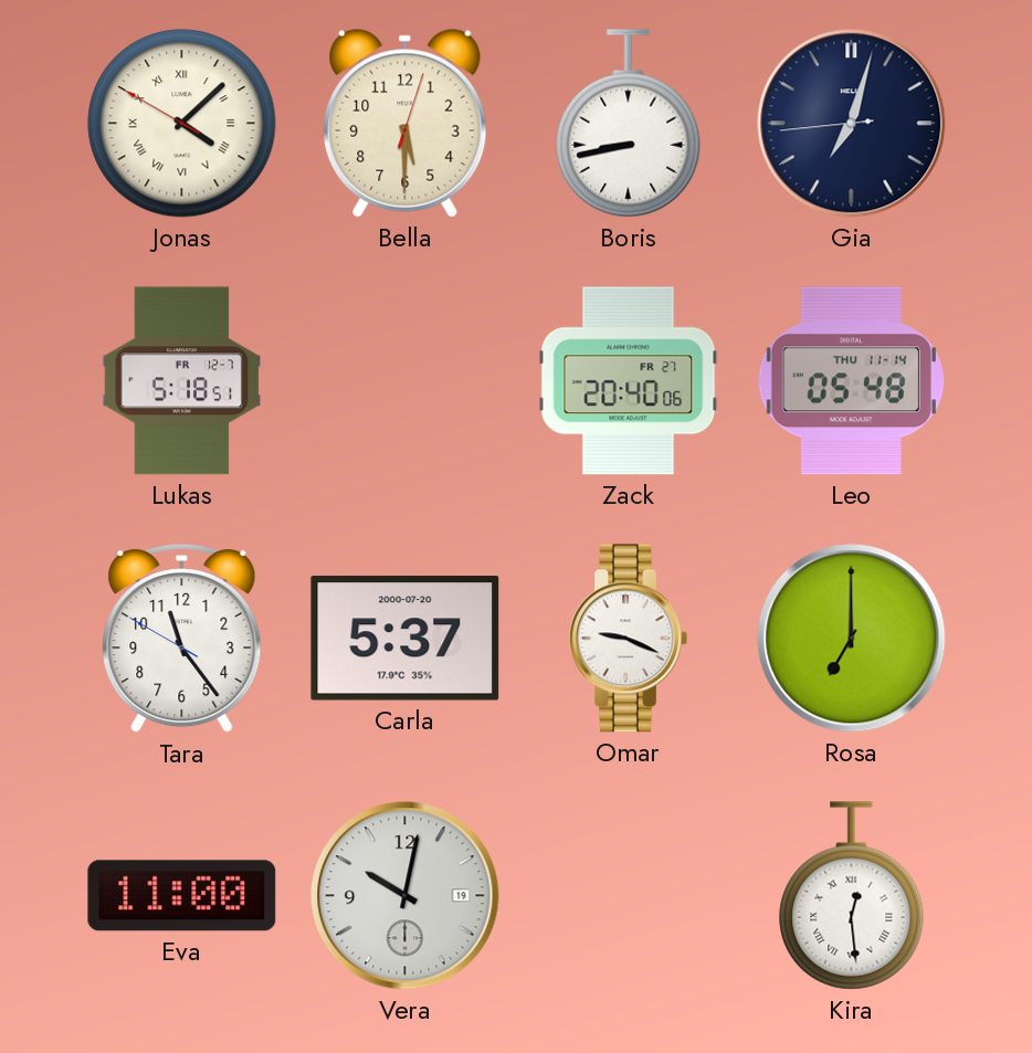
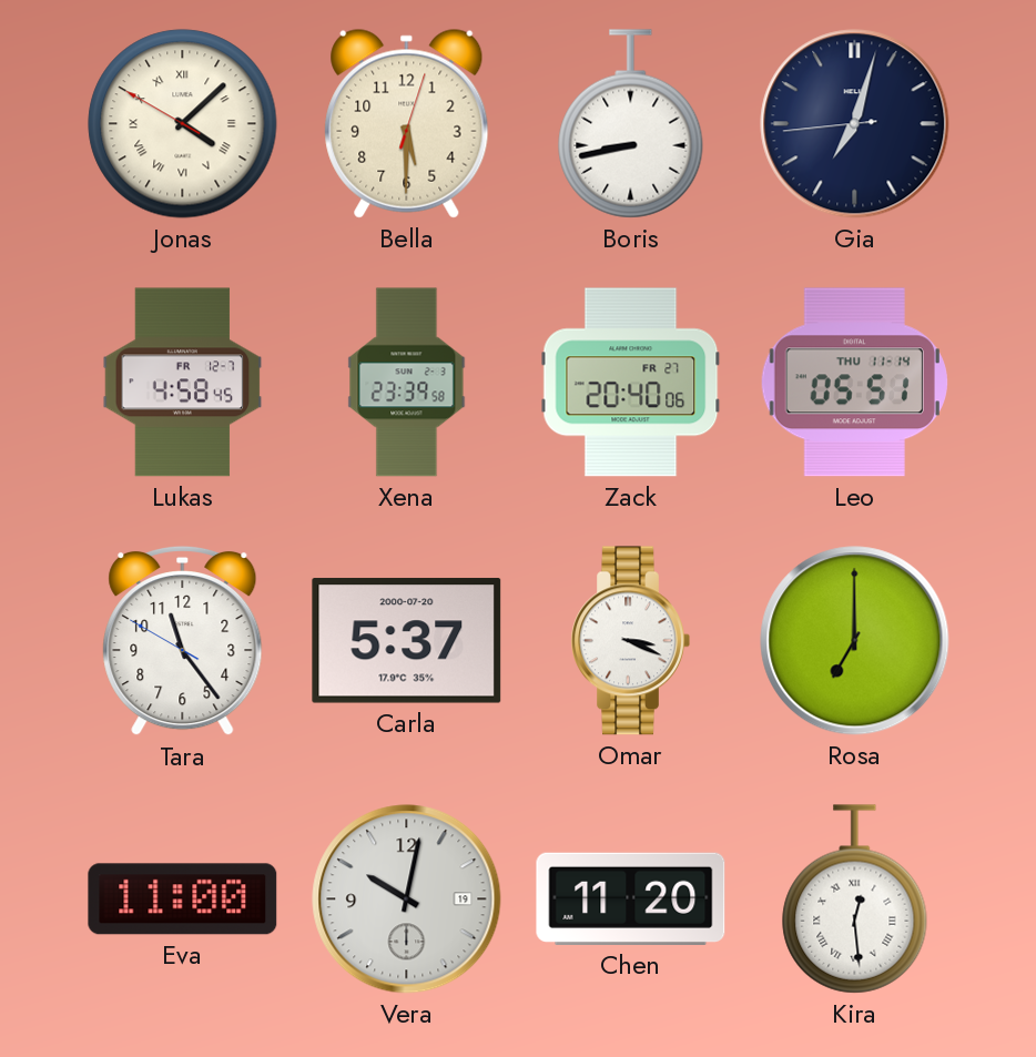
Lukas: 5:18 -> 4:58 (183, 383)
Xena: none -> 23:39 (407, 383)
Leo: 05:48 -> 05:51 (854, 383)
Omar: 9:19 -> 3:19 (630, 641)
Chen: none -> 11:20 (631, 898)
